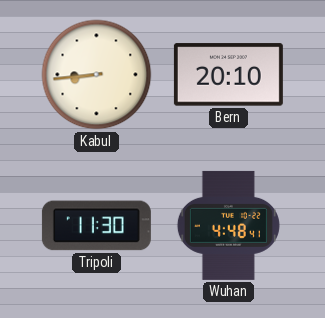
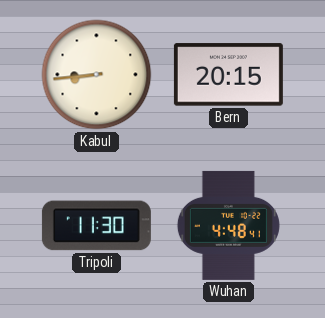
Bern: 20:10 -> 20:15 (228, 75)
